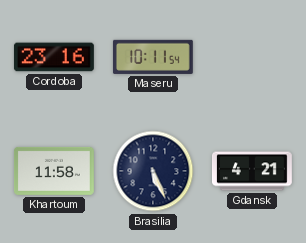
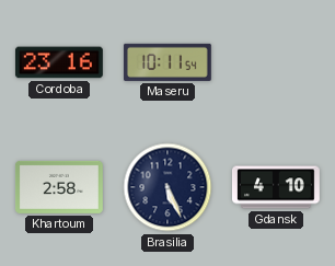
Khartoum: 11:58 -> 2:58 (59, 187)
Gdansk: 4:21 -> 4:10 (277, 187)
